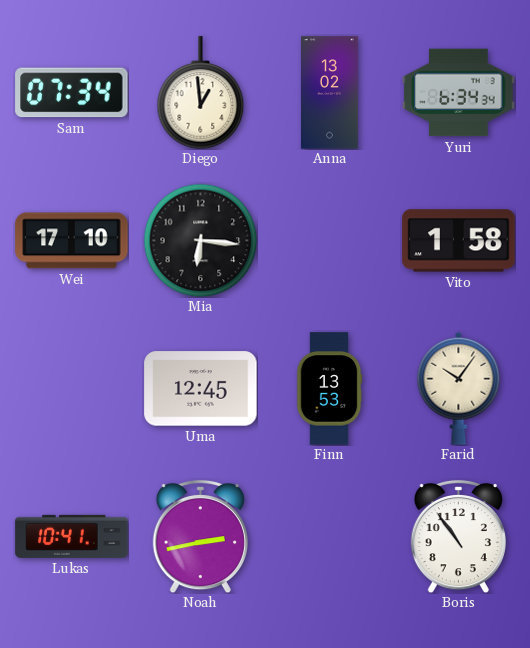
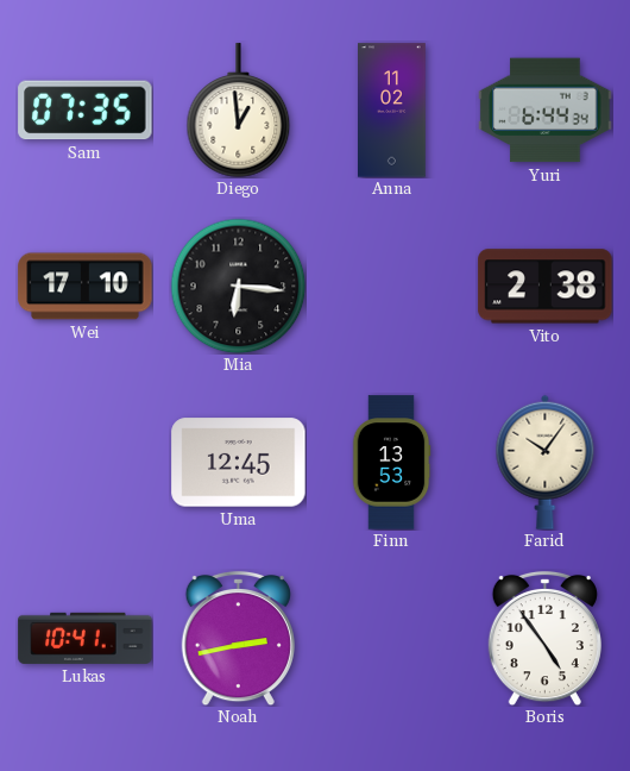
Sam: 07:34 -> 07:35 (86, 111)
Anna: 13:02 -> 11:02 (392, 111)
Yuri: 6:34 -> 6:44 (546, 111)
Vito: 1:58 -> 2:38 (546, 287)
Boris: 10:54 -> 4:54 (544, 638)
